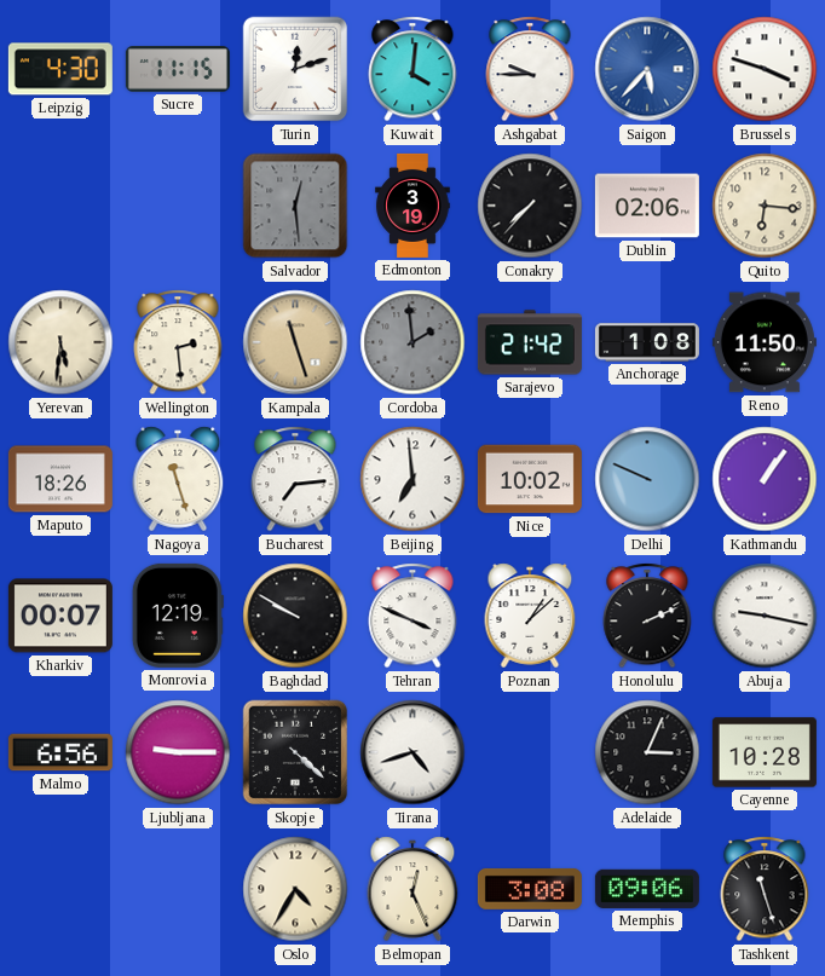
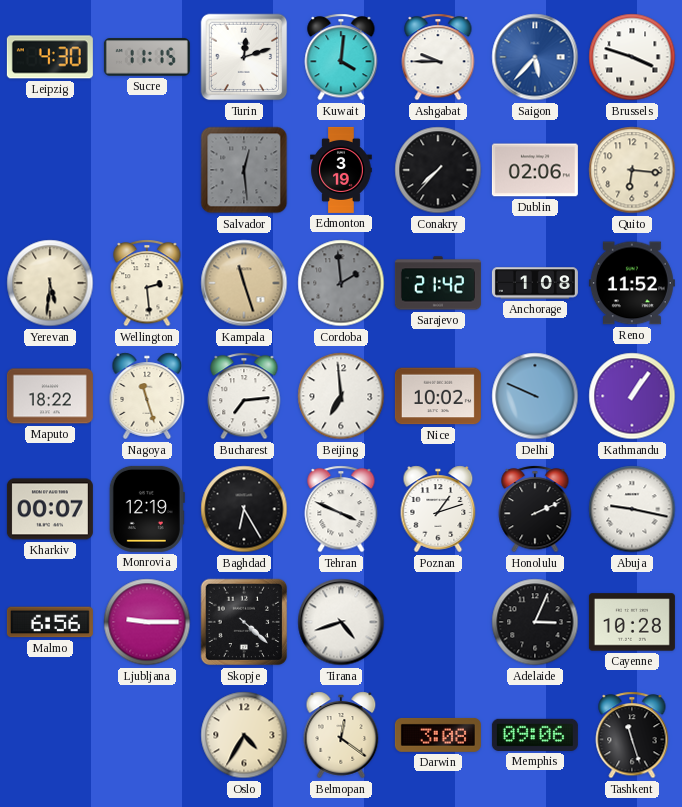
Reno: 11:50 -> 11:52 (632, 283)
Maputo: 18:26 -> 18:22 (50, 396)
Baghdad: 9:50 -> 6:25 (244, 509)
Poznan: 1:08 -> 1:12 (438, 509)
Belmopan: 12:26 -> 12:21 (341, 735)
